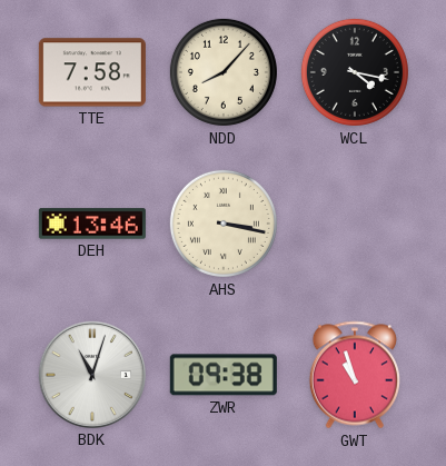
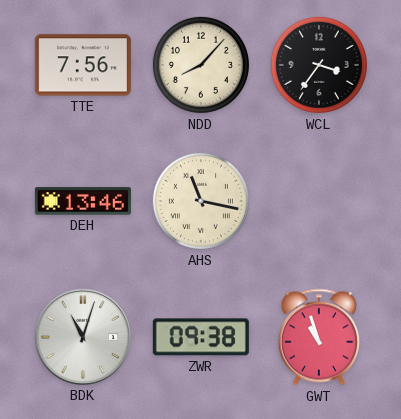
TTE: 7:58 -> 7:56 (83, 65)
WCL: 4:17 -> 3:36 (319, 65)
AHS: 3:17 -> 11:17 (201, 201)
